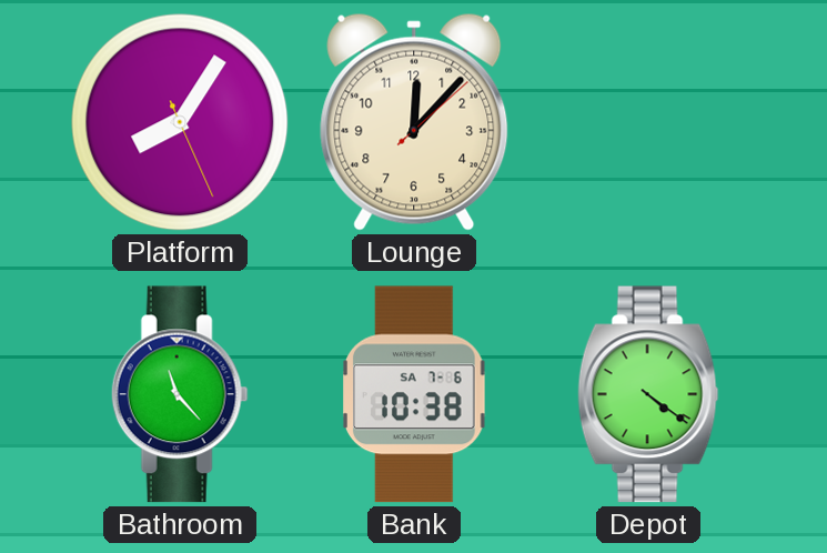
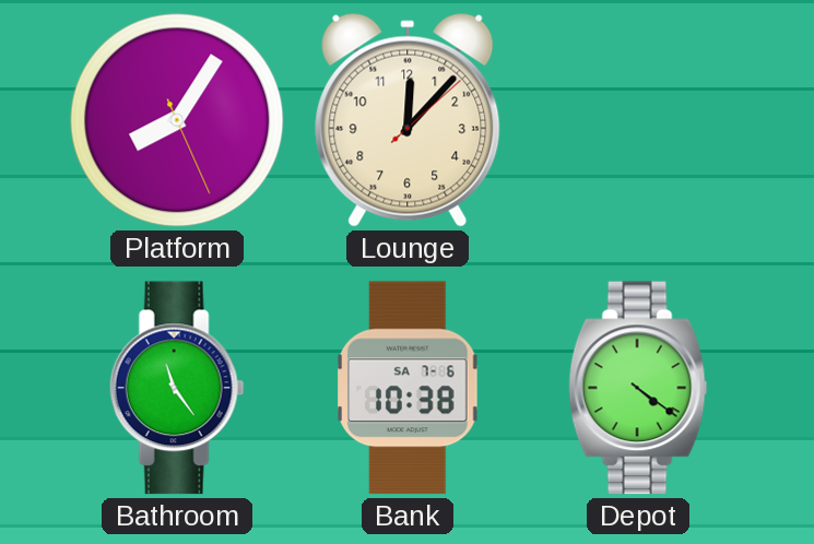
Bathroom: 11:23 -> 11:24 (177, 388)
